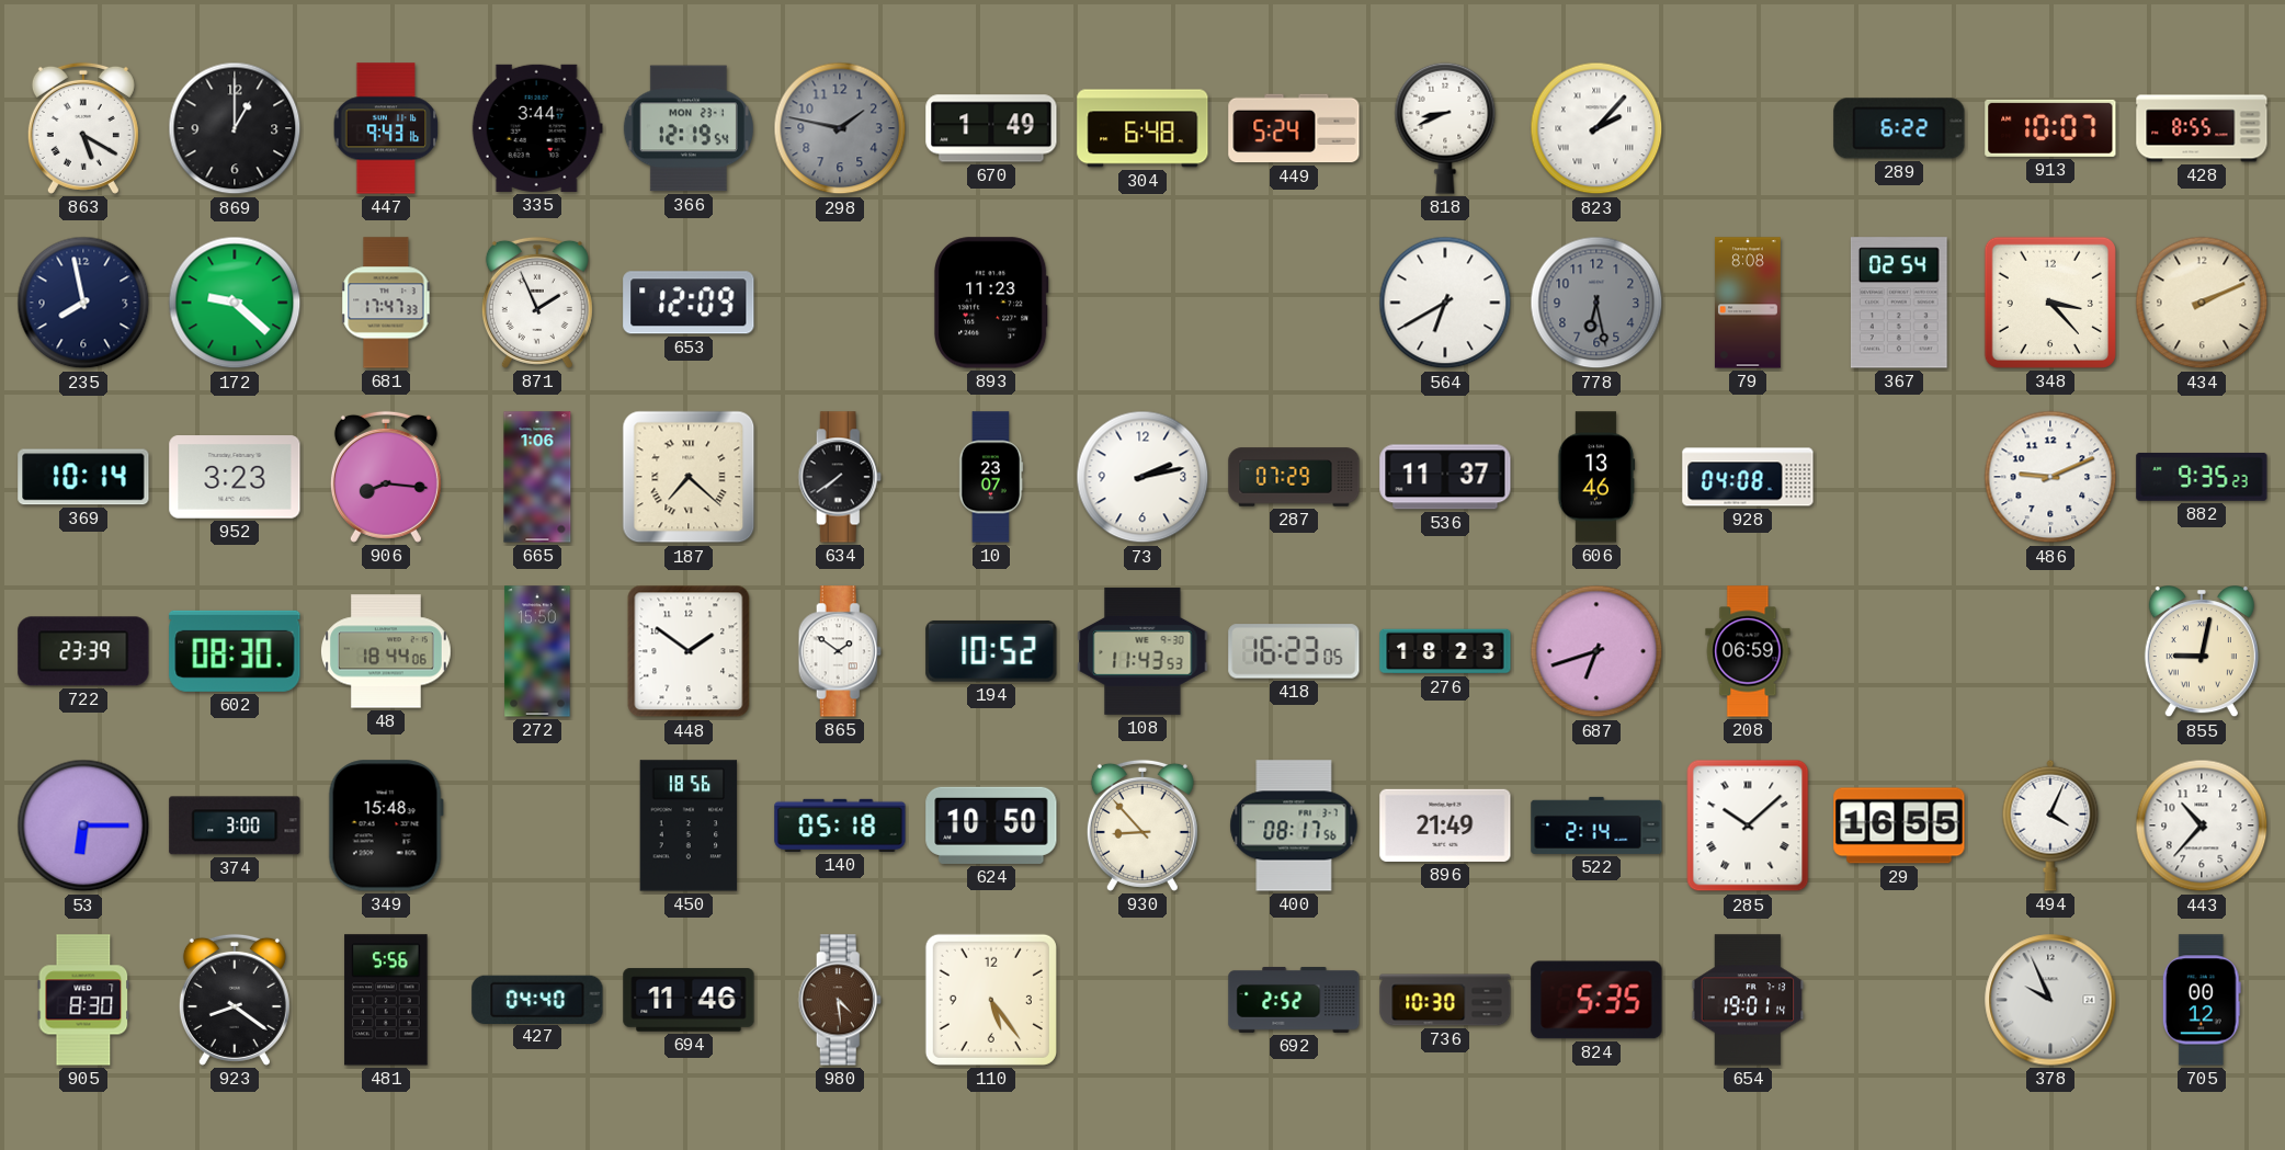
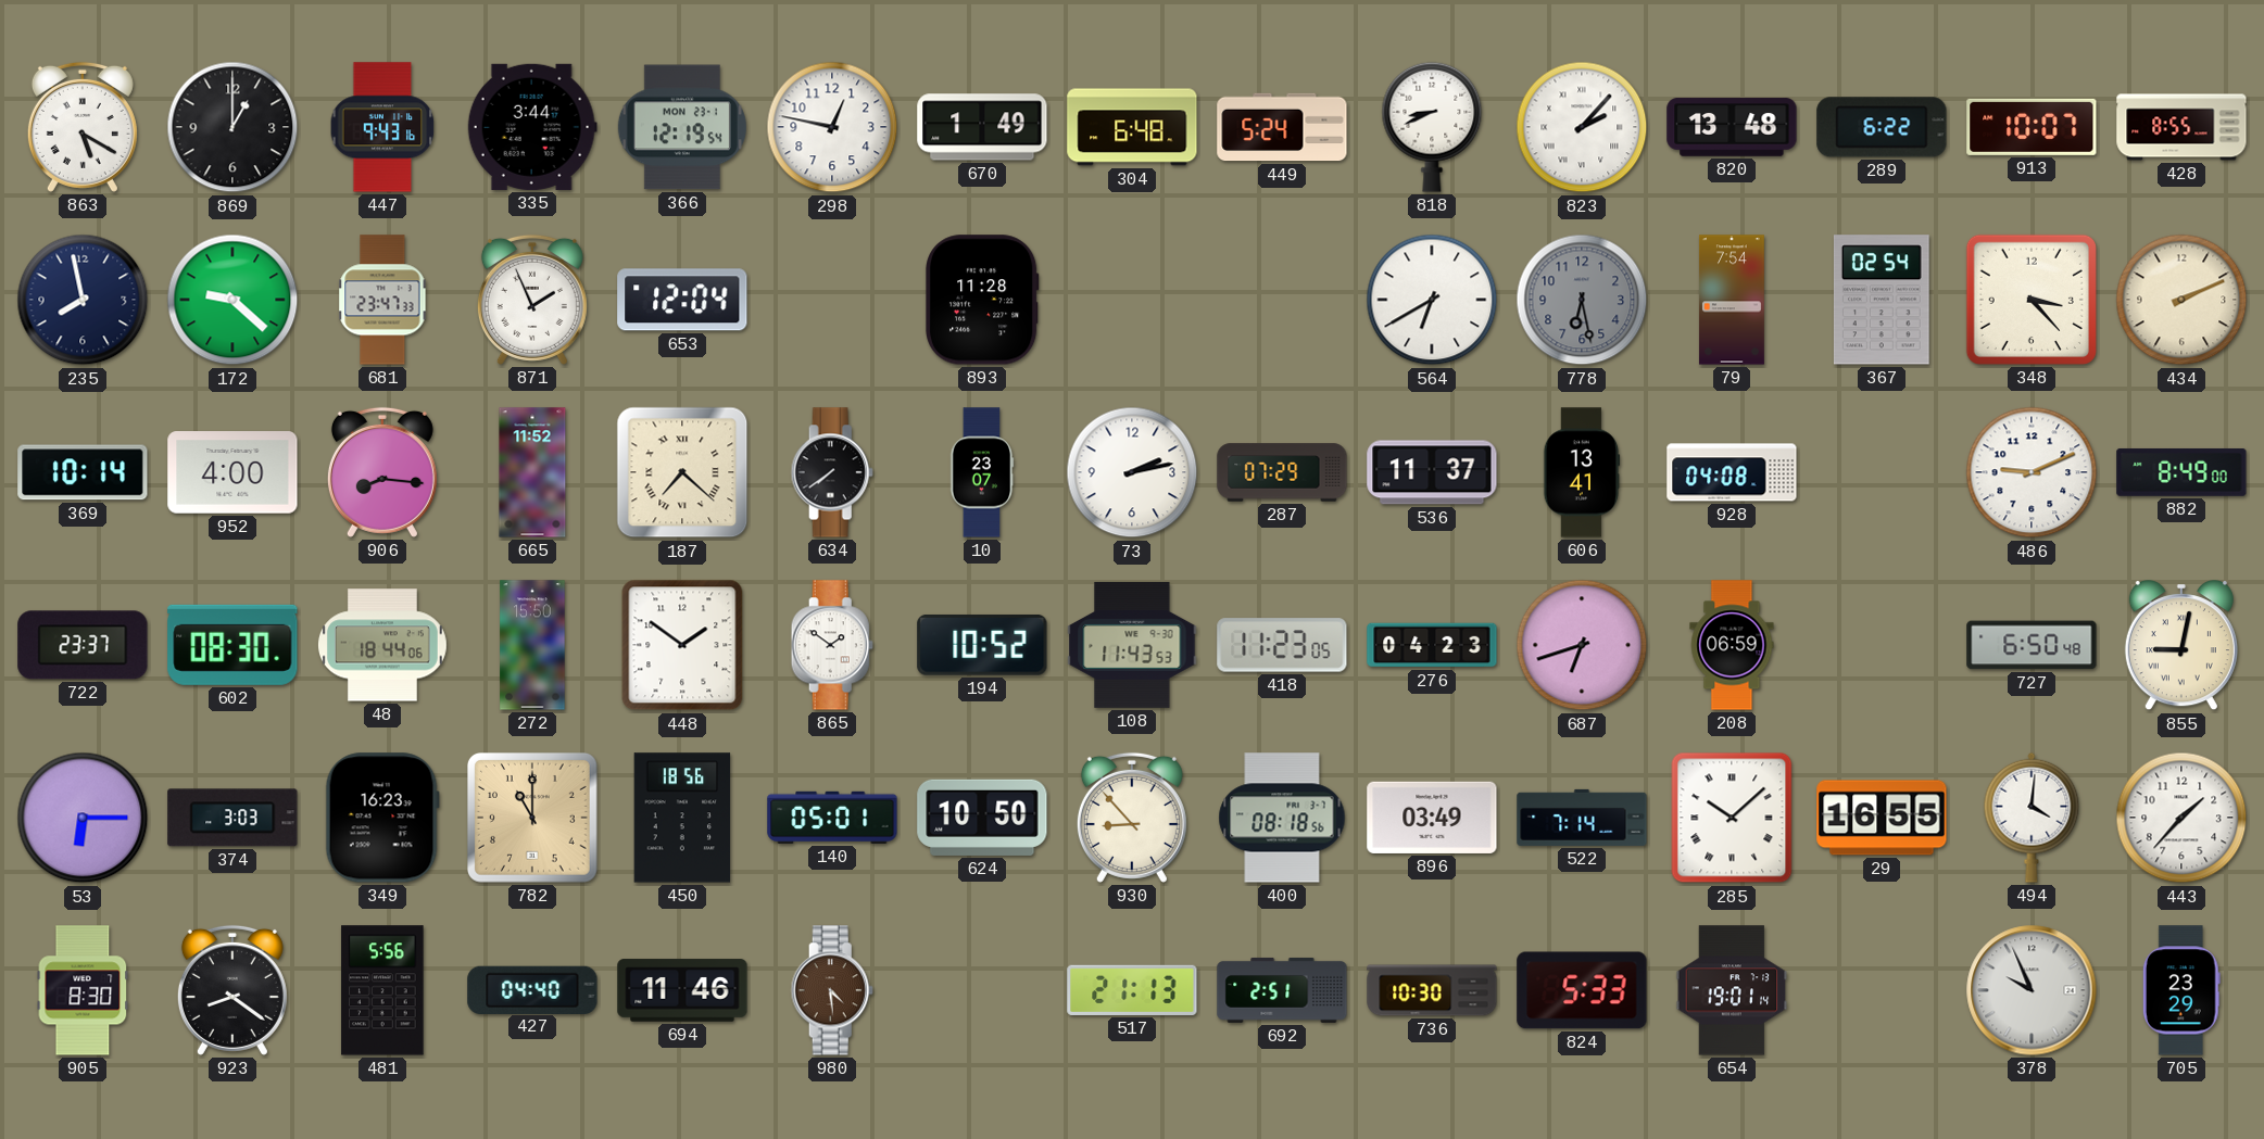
298: 1:47 -> 12:47 (832, 127)
298 dial: grey -> white (832, 127)
820: none -> 13:48 (1732, 127)
681: 17:47 -> 23:47 (382, 300)
653: 12:09 -> 12:04 (682, 300)
893: 11:23 -> 11:28 (982, 300)
79: 8:08 -> 7:54 (1732, 300)
952: 3:23 -> 4:00 (232, 472)
665: 1:06 -> 11:52 (532, 472)
606: 13:46 -> 13:41 (1582, 472)
882: 9:35 -> 8:49 (2181, 472)
722: 23:39 -> 23:37 (83, 645)
418: 16:23 -> 11:23 (1282, 645)
276: 18:23 -> 04:23 (1432, 645)
727: none -> 6:50 (2032, 645)
374: 3:00 -> 3:03 (232, 818)
349: 15:48 -> 16:23 (382, 818)
782: none -> 11:00 (533, 819)
140: 05:18 -> 05:01 (832, 818)
400: 08:17 -> 08:18 (1282, 818)
896: 21:49 -> 03:49 (1432, 818)
522: 2:14 -> 7:14 (1582, 818)
494: 4:04 -> 4:01 (2032, 818)
443: 10:37 -> 1:37 (2181, 818)
110: 5:24 -> none (991, 1000)
517: none -> 21:13 (1132, 990)
692: 2:52 -> 2:51 (1282, 990)
824: 5:35 -> 5:33 (1582, 990)
705: 00:12 -> 23:29 (2181, 990)
